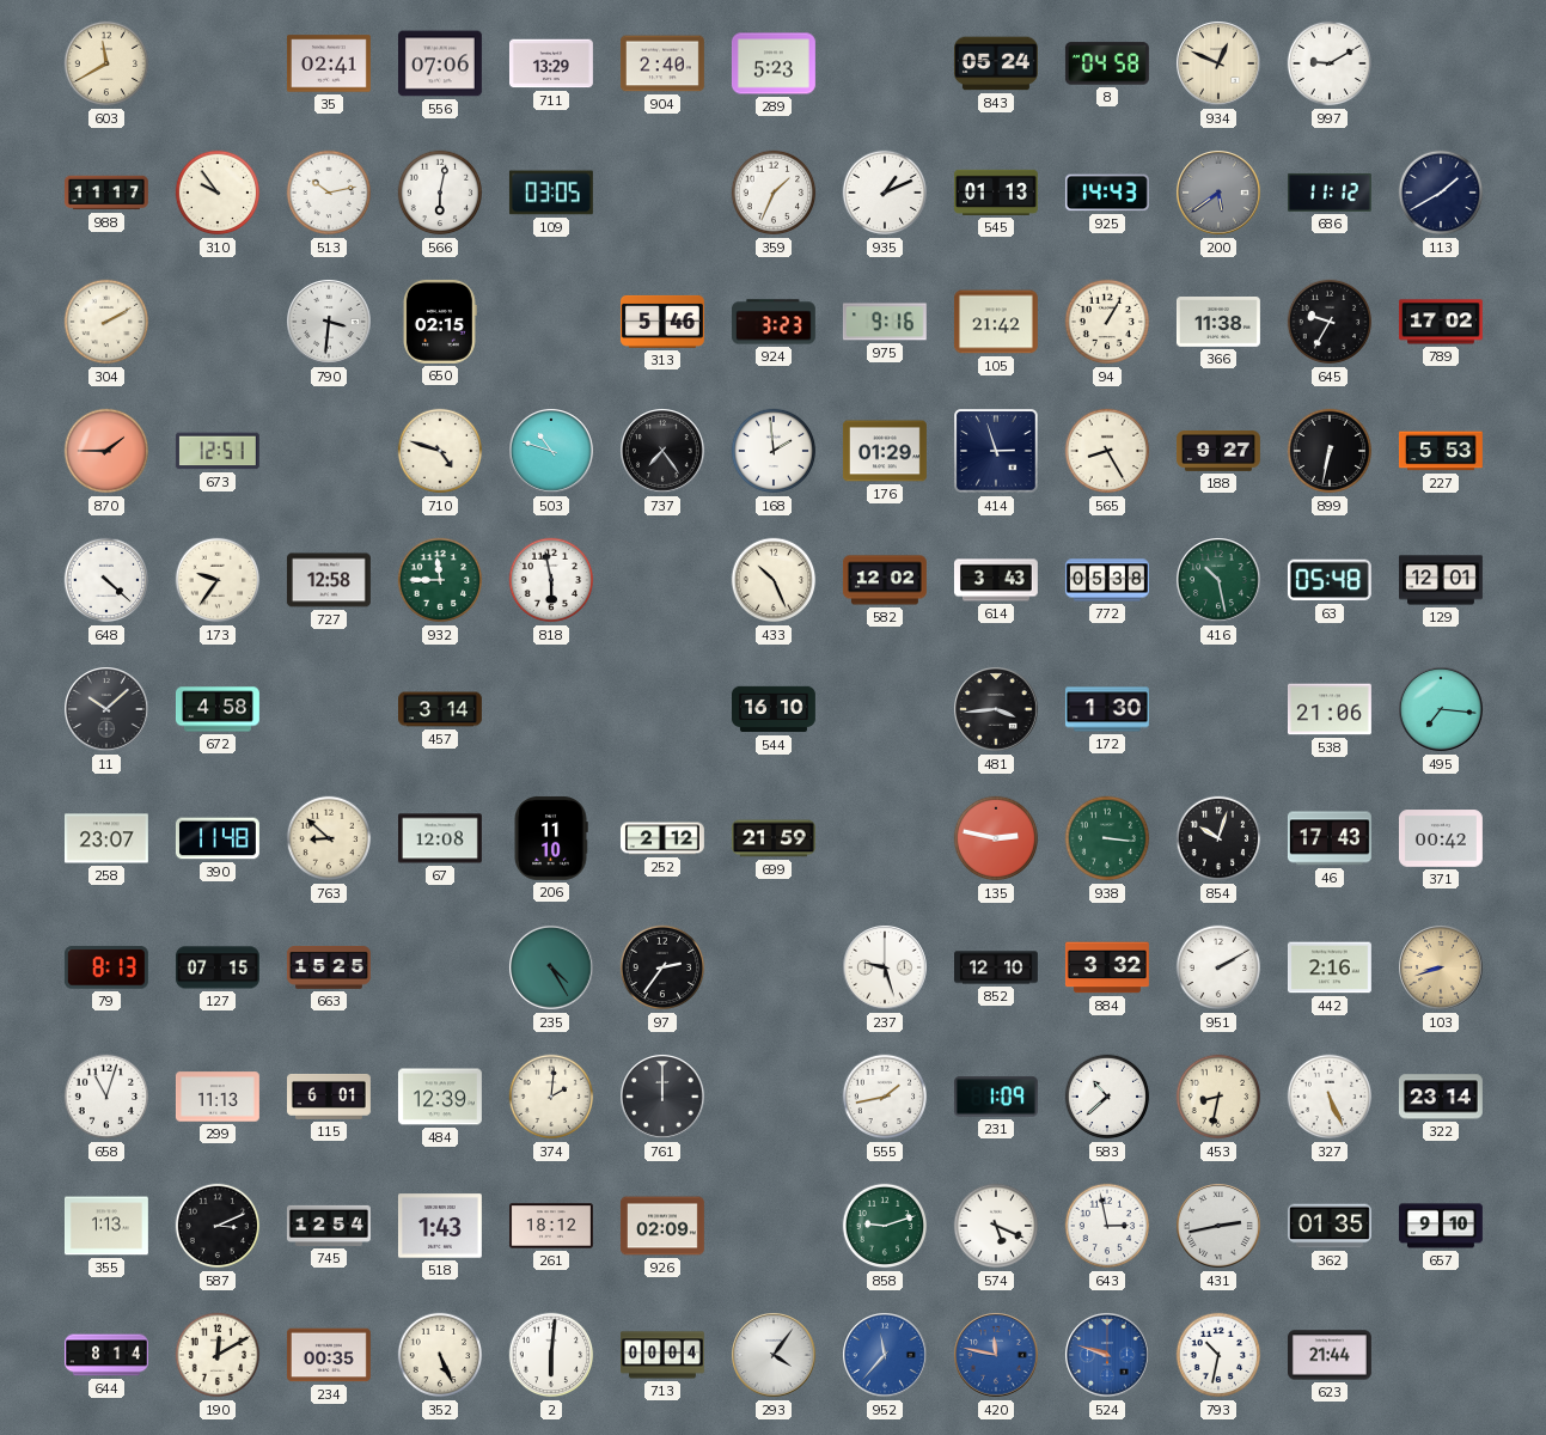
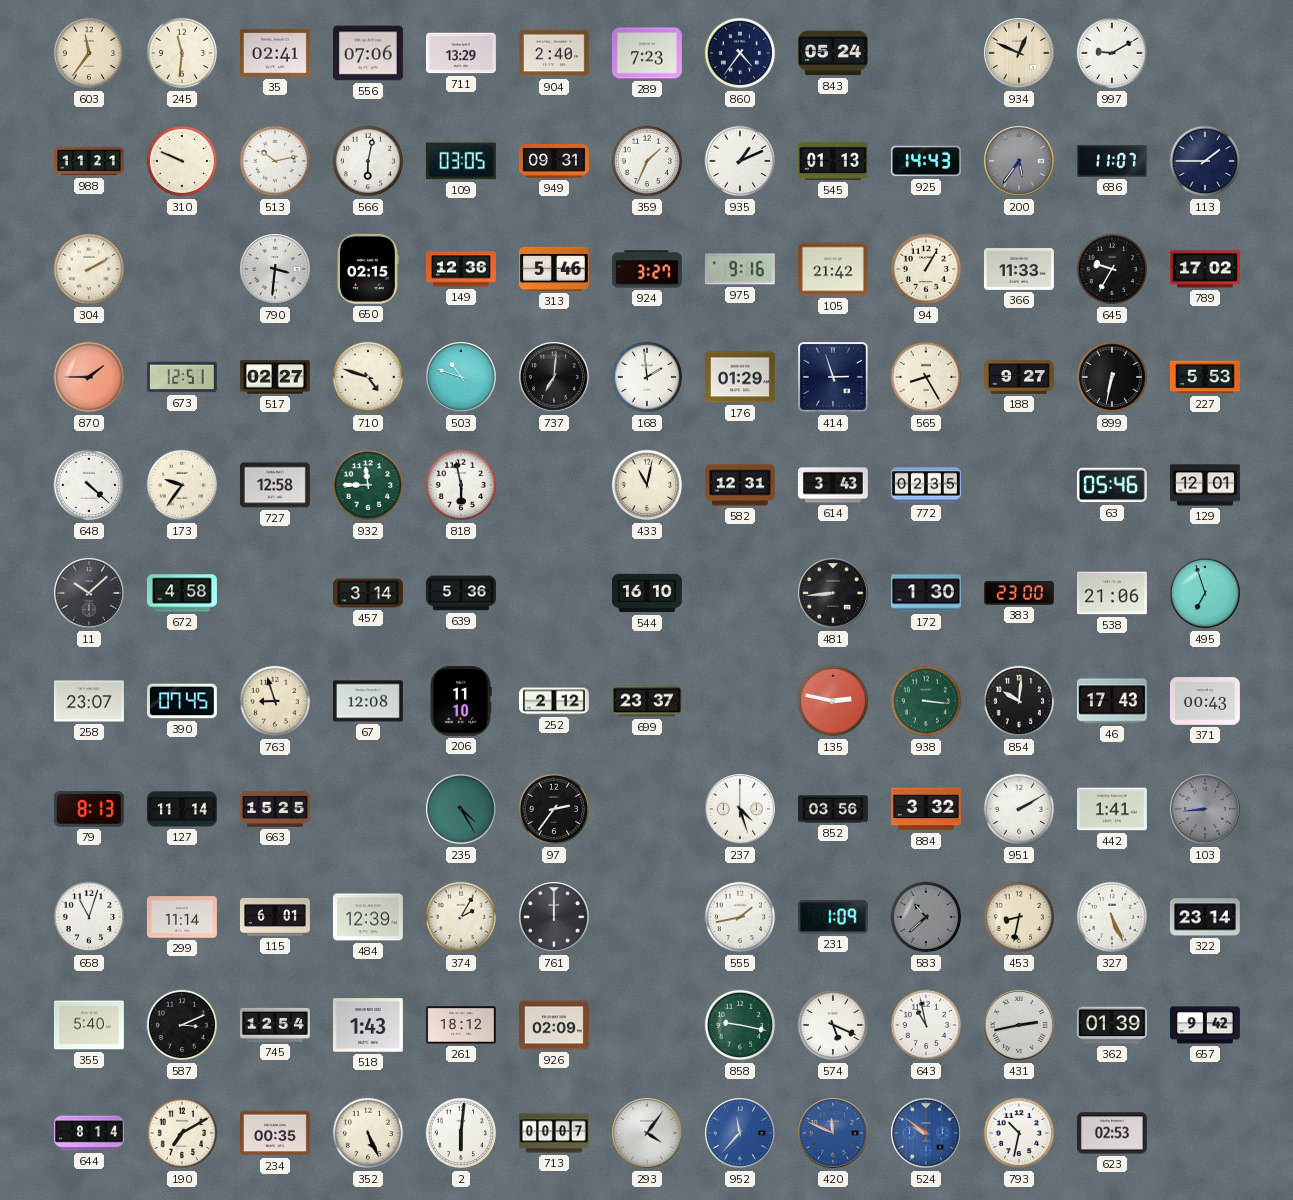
603: 11:40 -> 11:36 (89, 53)
245: none -> 11:31 (182, 53)
289: 5:23 -> 7:23 (647, 53)
860: none -> 4:36 (740, 53)
8: 04:58 -> none (1107, 63)
988: 11:17 -> 11:21 (89, 161)
310: 9:54 -> 9:49 (182, 161)
949: none -> 09:31 (554, 162)
200: 5:39 -> 5:36 (1020, 162)
686: 11:12 -> 11:07 (1112, 161)
113: 1:40 -> 1:45 (1205, 161)
149: none -> 12:36 (461, 269)
924: 3:23 -> 3:27 (647, 269)
366: 11:38 -> 11:33 (1019, 270)
517: none -> 02:27 (275, 377)
737: 7:24 -> 7:01 (555, 378)
433: 10:26 -> 11:02 (647, 485)
582: 12:02 -> 12:31 (740, 485)
772: 05:38 -> 02:35 (926, 485)
416: 10:28 -> none (1220, 581)
63: 05:48 -> 05:46 (1112, 485)
639: none -> 5:36 (461, 593)
481: 3:44 -> 8:44 (834, 594)
383: none -> 23:00 (1019, 594)
495: 7:16 -> 6:57 (1206, 594)
390: 11:48 -> 07:45 (182, 701)
763: 8:52 -> 8:57 (275, 701)
699: 21:59 -> 23:37 (647, 701)
854: 10:03 -> 10:01 (1019, 701)
371: 00:42 -> 00:43 (1205, 701)
127: 07:15 -> 11:14 (182, 809)
237: 9:27 -> 4:27 (741, 810)
852: 12:10 -> 03:56 (834, 809)
442: 2:16 -> 1:41 (1112, 809)
103: 8:42 -> 8:44 (1206, 810)
103 dial: champagne -> grey (1206, 810)
299: 11:13 -> 11:14 (182, 917)
374: 2:01 -> 2:05 (461, 917)
583 dial: white -> grey (926, 917)
355: 1:13 -> 5:40 (89, 1025)
858: 9:12 -> 9:17 (740, 1025)
643: 2:58 -> 10:58 (926, 1025)
362: 01:35 -> 01:39 (1112, 1025)
657: 9:10 -> 9:42 (1205, 1025)
190: 12:10 -> 7:10 (182, 1133)
713: 00:04 -> 00:07 (554, 1133)
420: 11:47 -> 11:49 (834, 1134)
524: 9:48 -> 9:51 (927, 1134)
623: 21:44 -> 02:53 (1112, 1133)
